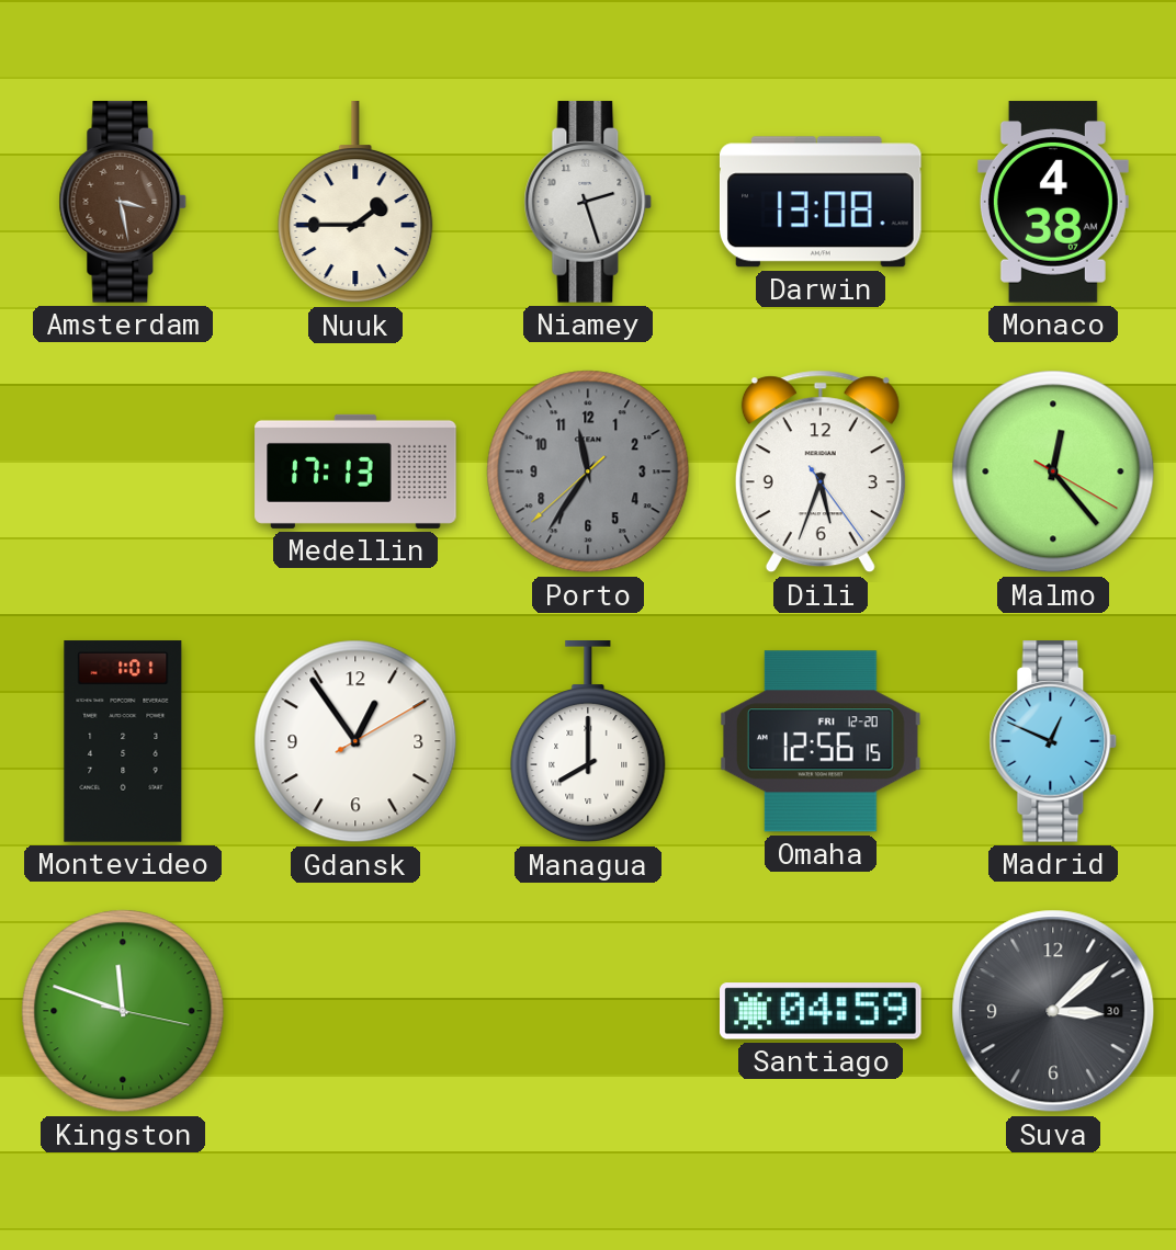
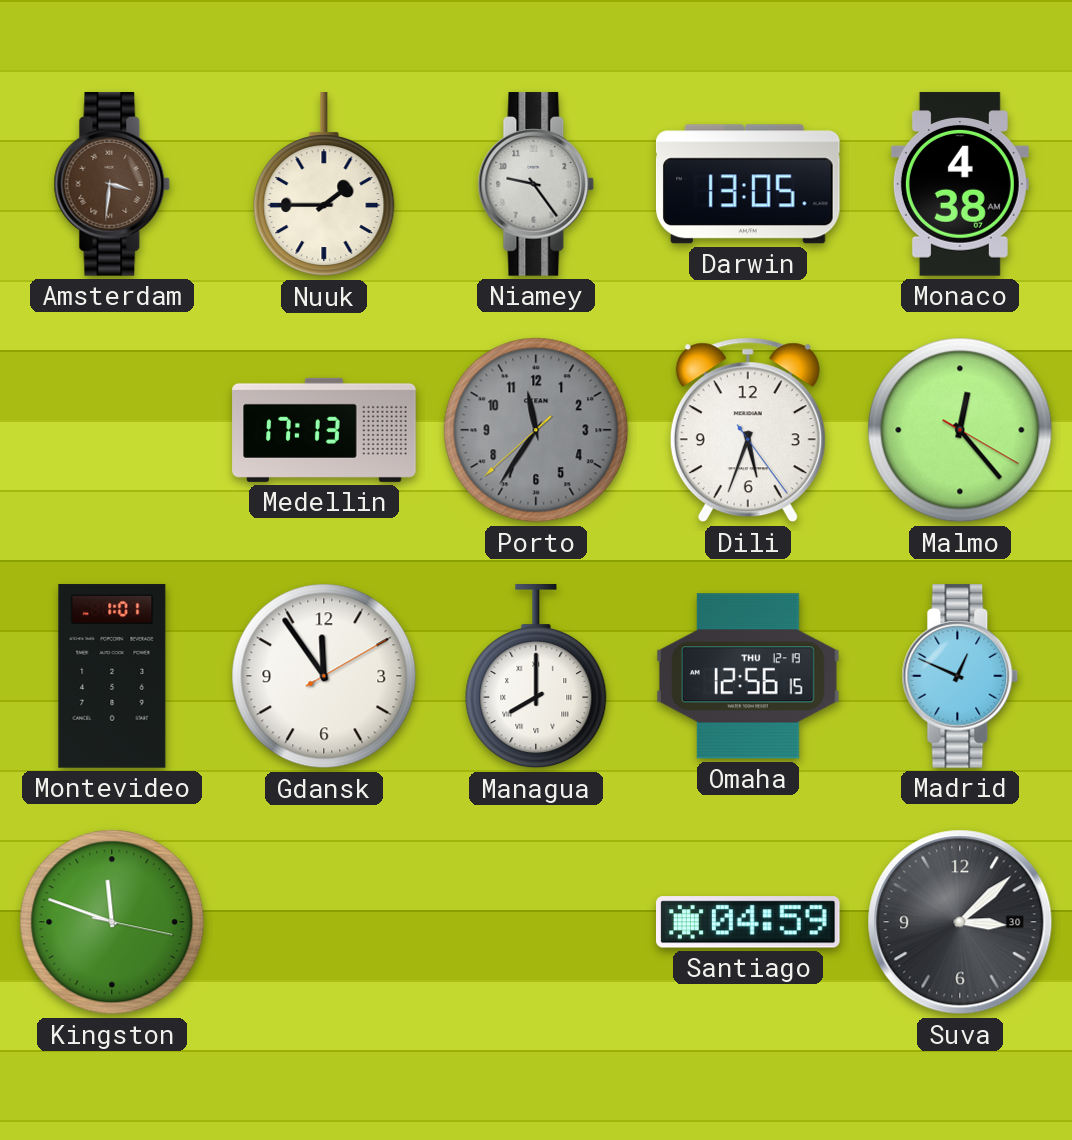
Amsterdam: 3:28 -> 3:31 (112, 184)
Niamey: 2:27 -> 9:24 (536, 184)
Darwin: 13:08 -> 13:05 (748, 184)
Gdansk: 12:54 -> 11:54 (324, 676)
Omaha date: FRI 12-20 -> THU 12-19 (749, 676)
